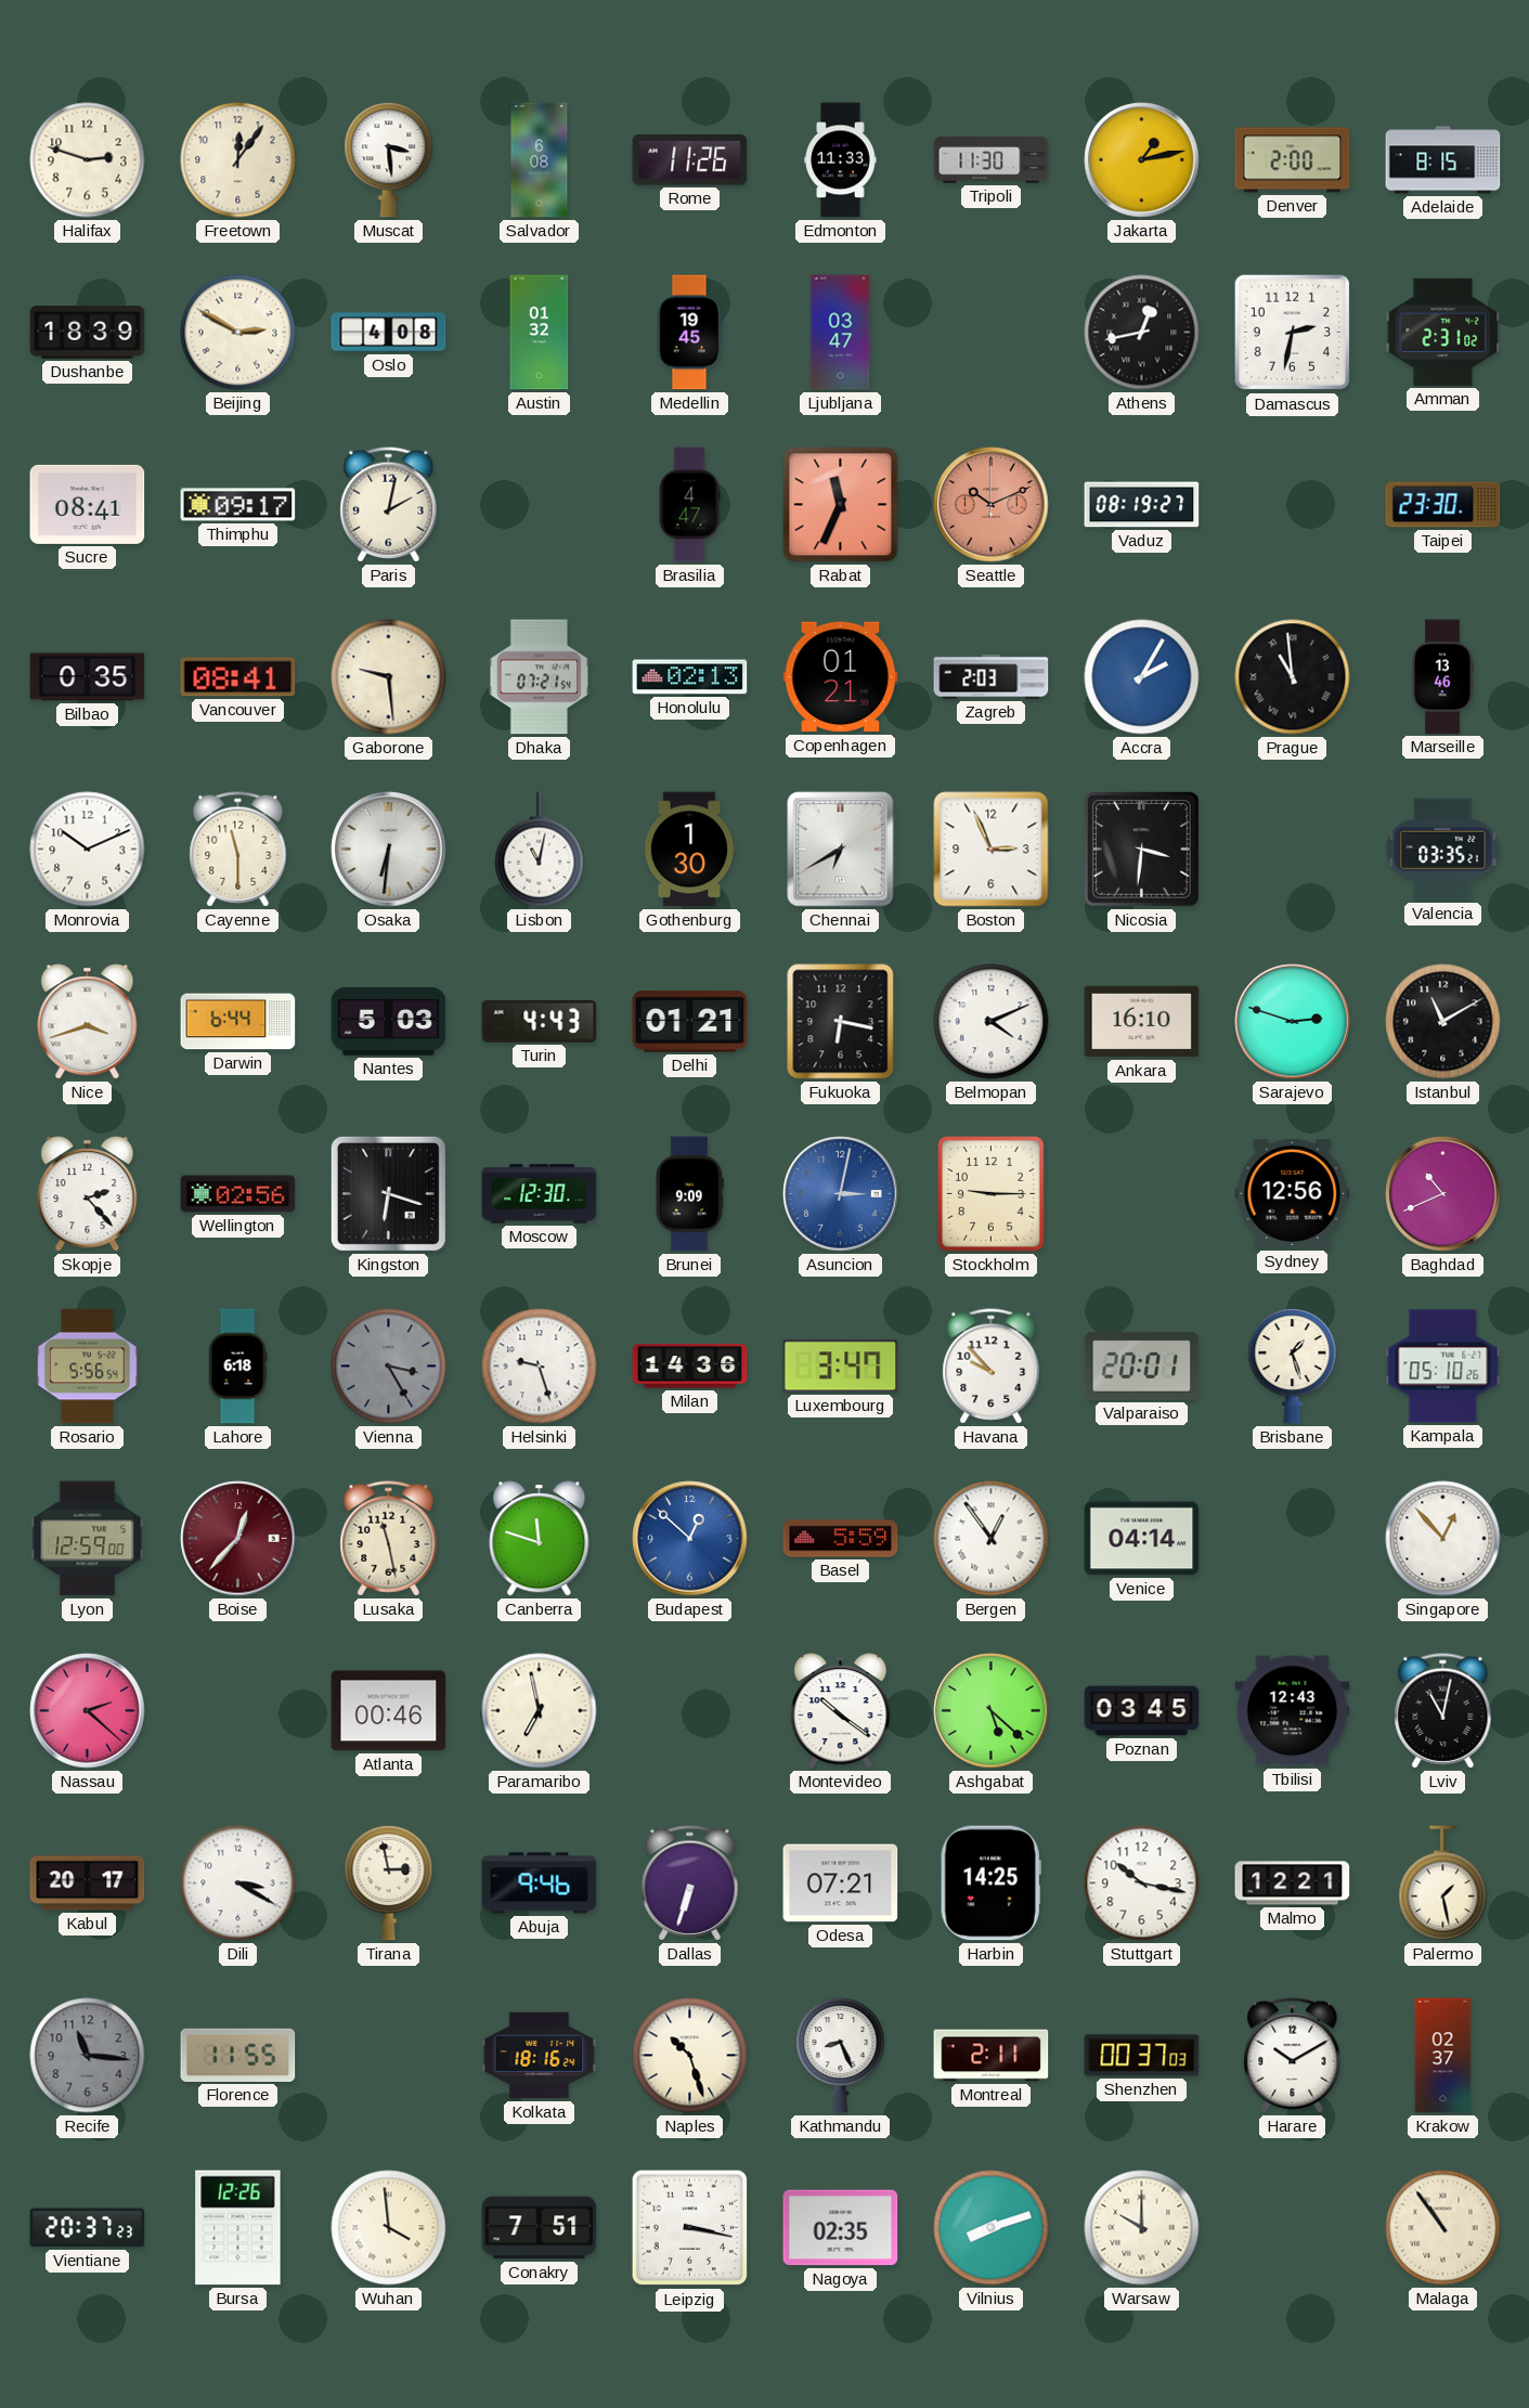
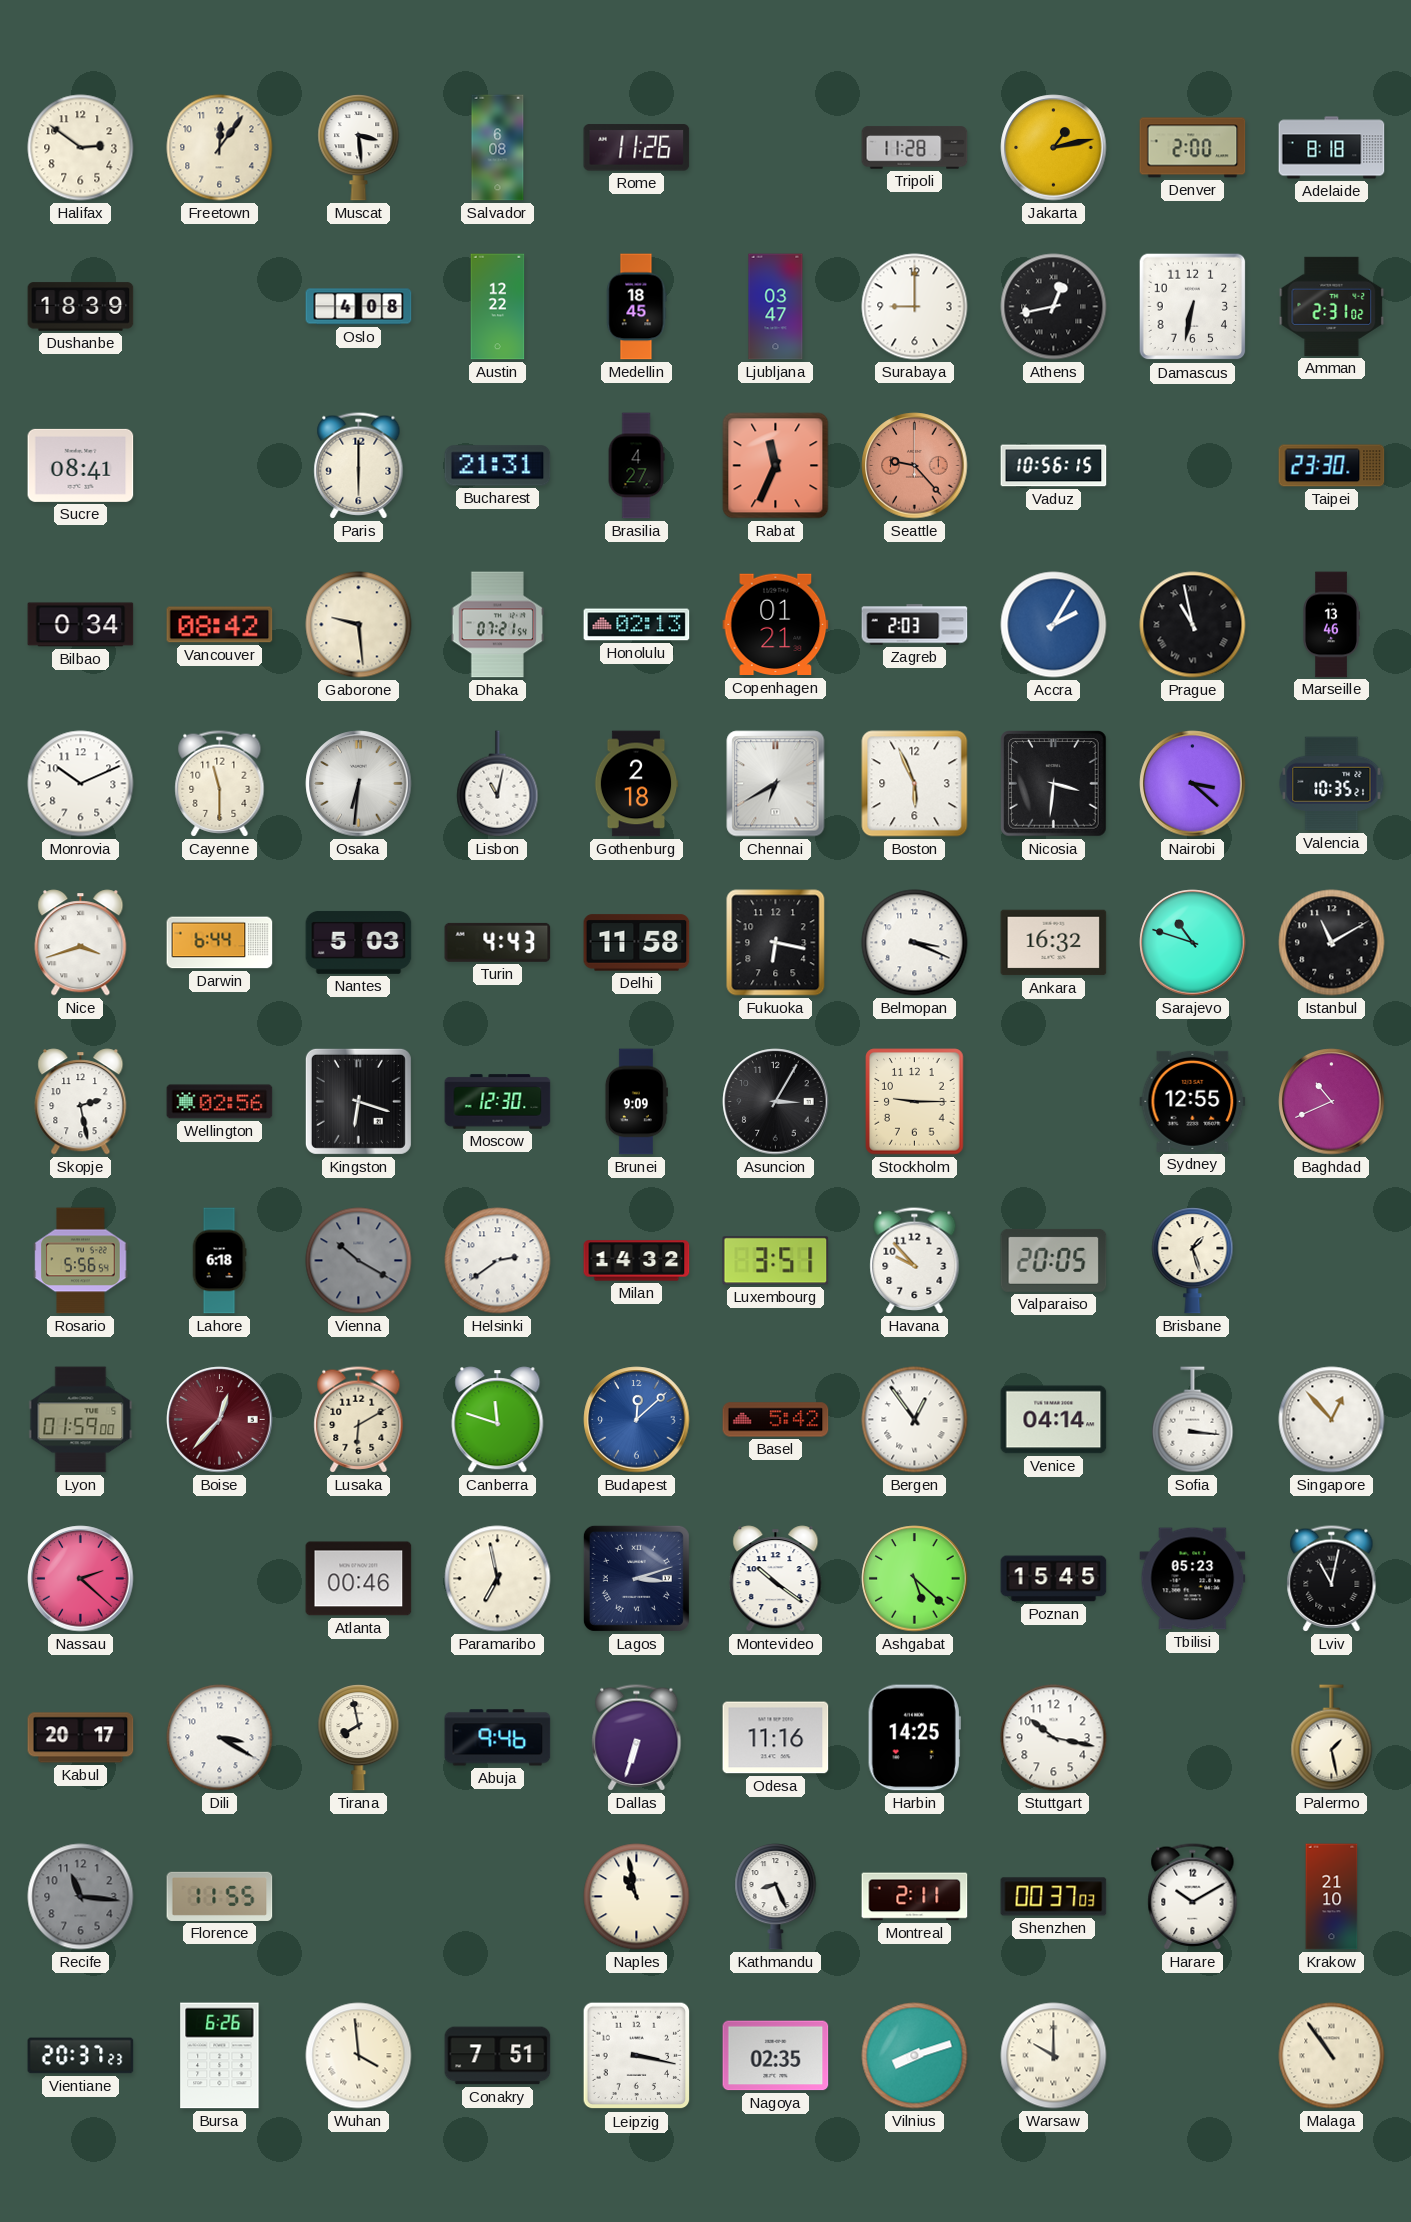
Halifax: 2:48 -> 2:51 (81, 148)
Edmonton: 11:33 -> none (841, 160)
Tripoli: 11:30 -> 11:28 (915, 148)
Adelaide: 8:15 -> 8:18 (1332, 148)
Beijing: 2:50 -> none (238, 333)
Austin: 01:32 -> 12:22 (498, 307)
Medellin: 19:45 -> 18:45 (636, 307)
Surabaya: none -> 9:00 (915, 307)
Damascus: 2:32 -> 6:32 (1193, 307)
Thimphu: 09:17 -> none (238, 505)
Paris: 2:02 -> 6:00 (359, 466)
Bucharest: none -> 21:31 (498, 466)
Brasilia: 4:47 -> 4:27 (636, 466)
Seattle: 10:11 -> 9:23 (915, 466)
Vaduz: 08:19 -> 10:56 (1054, 466)
Bilbao: 0:35 -> 0:34 (81, 625)
Vancouver: 08:41 -> 08:42 (220, 625)
Prague: 10:59 -> 10:58 (1193, 625)
Gothenburg: 1:30 -> 2:18 (636, 784)
Boston: 2:56 -> 5:56 (915, 784)
Nairobi: none -> 3:22 (1193, 784)
Valencia: 03:35 -> 10:35 (1332, 784)
Delhi: 01:21 -> 11:58 (637, 943)
Belmopan: 4:11 -> 3:19 (915, 943)
Ankara: 16:10 -> 16:32 (1054, 943)
Sarajevo: 2:48 -> 10:48 (1193, 943)
Skopje: 2:23 -> 2:28 (81, 1102)
Asuncion: 3:02 -> 3:05 (776, 1102)
Asuncion dial: blue -> black (776, 1102)
Sydney: 12:56 -> 12:55 (1193, 1101)
Vienna: 3:25 -> 10:20 (359, 1261)
Helsinki: 9:27 -> 2:39 (498, 1261)
Milan: 14:36 -> 14:32 (637, 1261)
Luxembourg: 3:47 -> 3:51 (776, 1261)
Valparaiso: 20:01 -> 20:05 (1054, 1260)
Kampala: 05:10 -> none (1443, 1367)
Lyon: 12:59 -> 01:59 (81, 1420)
Lusaka: 11:28 -> 6:10 (359, 1420)
Budapest: 12:52 -> 12:08 (637, 1420)
Basel: 5:59 -> 5:42 (776, 1420)
Sofia: none -> 3:16 (1193, 1420)
Lagos: none -> 3:12 (636, 1578)
Poznan: 03:45 -> 15:45 (1054, 1579)
Tbilisi: 12:43 -> 05:23 (1193, 1579)
Tirana: 2:58 -> 7:58 (359, 1738)
Odesa: 07:21 -> 11:16 (776, 1738)
Malmo: 12:21 -> none (1293, 1883)
Kolkata: 18:16 -> none (540, 2056)
Naples: 10:27 -> 10:58 (637, 1897)
Krakow: 02:37 -> 21:10 (1332, 1897)
Bursa: 12:26 -> 6:26 (220, 2056)
